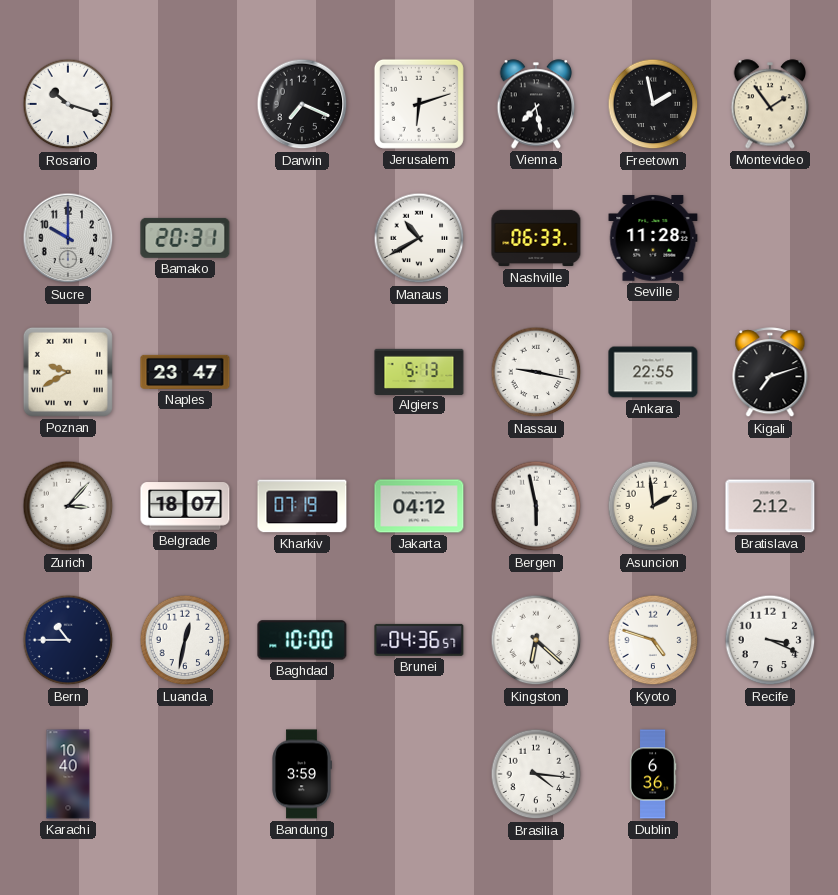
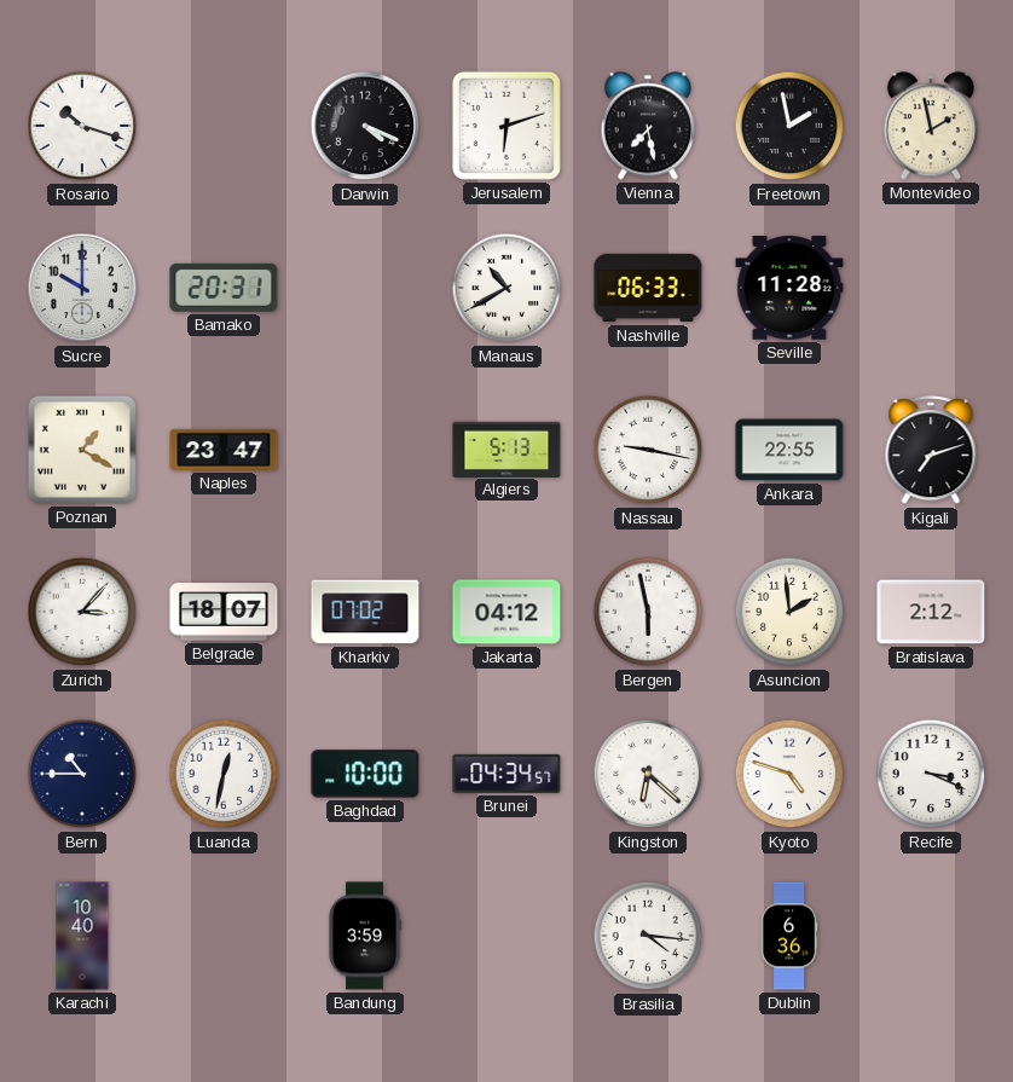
Darwin: 7:19 -> 4:19 (365, 126)
Montevideo: 1:54 -> 1:58 (931, 126)
Poznan: 9:40 -> 1:20 (82, 450)
Kharkiv: 07:19 -> 07:02 (365, 612)
Brunei: 04:36 -> 04:34 (506, 774)
